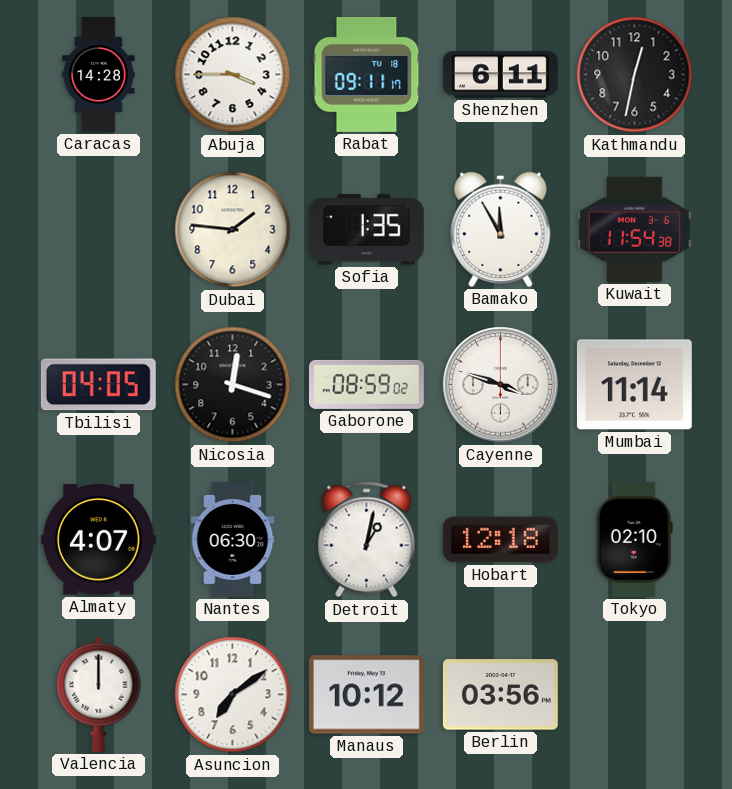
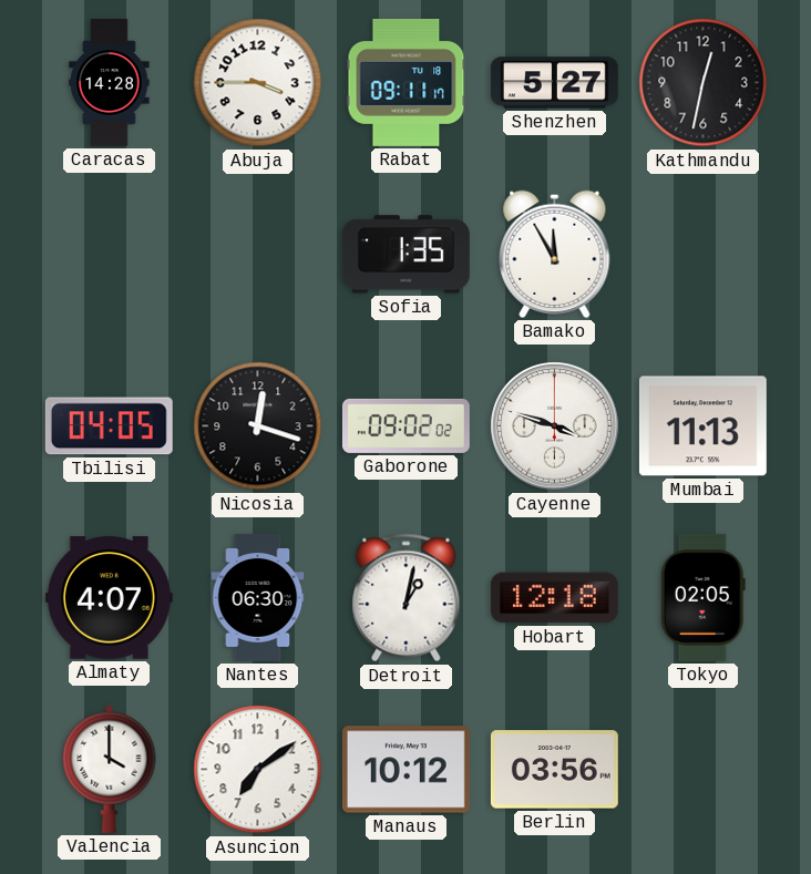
Shenzhen: 6:11 -> 5:27 (554, 83)
Dubai: 1:46 -> none (233, 230)
Kuwait: 11:54 -> none (634, 229)
Gaborone: 08:59 -> 09:02 (405, 425)
Mumbai: 11:14 -> 11:13 (702, 426)
Tokyo: 02:10 -> 02:05 (702, 597)
Valencia: 12:00 -> 4:00 (110, 769)
